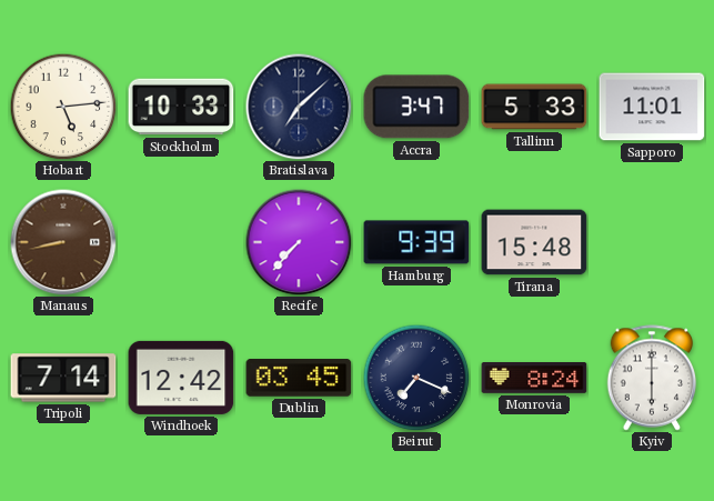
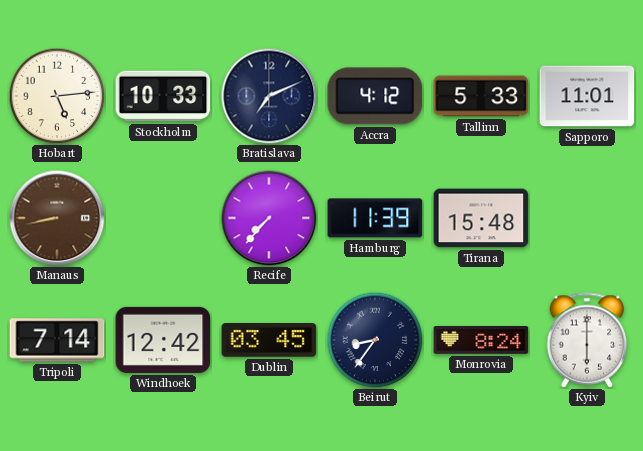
Bratislava: 7:08 -> 7:11 (269, 96)
Accra: 3:47 -> 4:12 (375, 96)
Hamburg: 9:39 -> 11:39 (375, 218)
Beirut: 7:19 -> 8:36 (375, 340)
